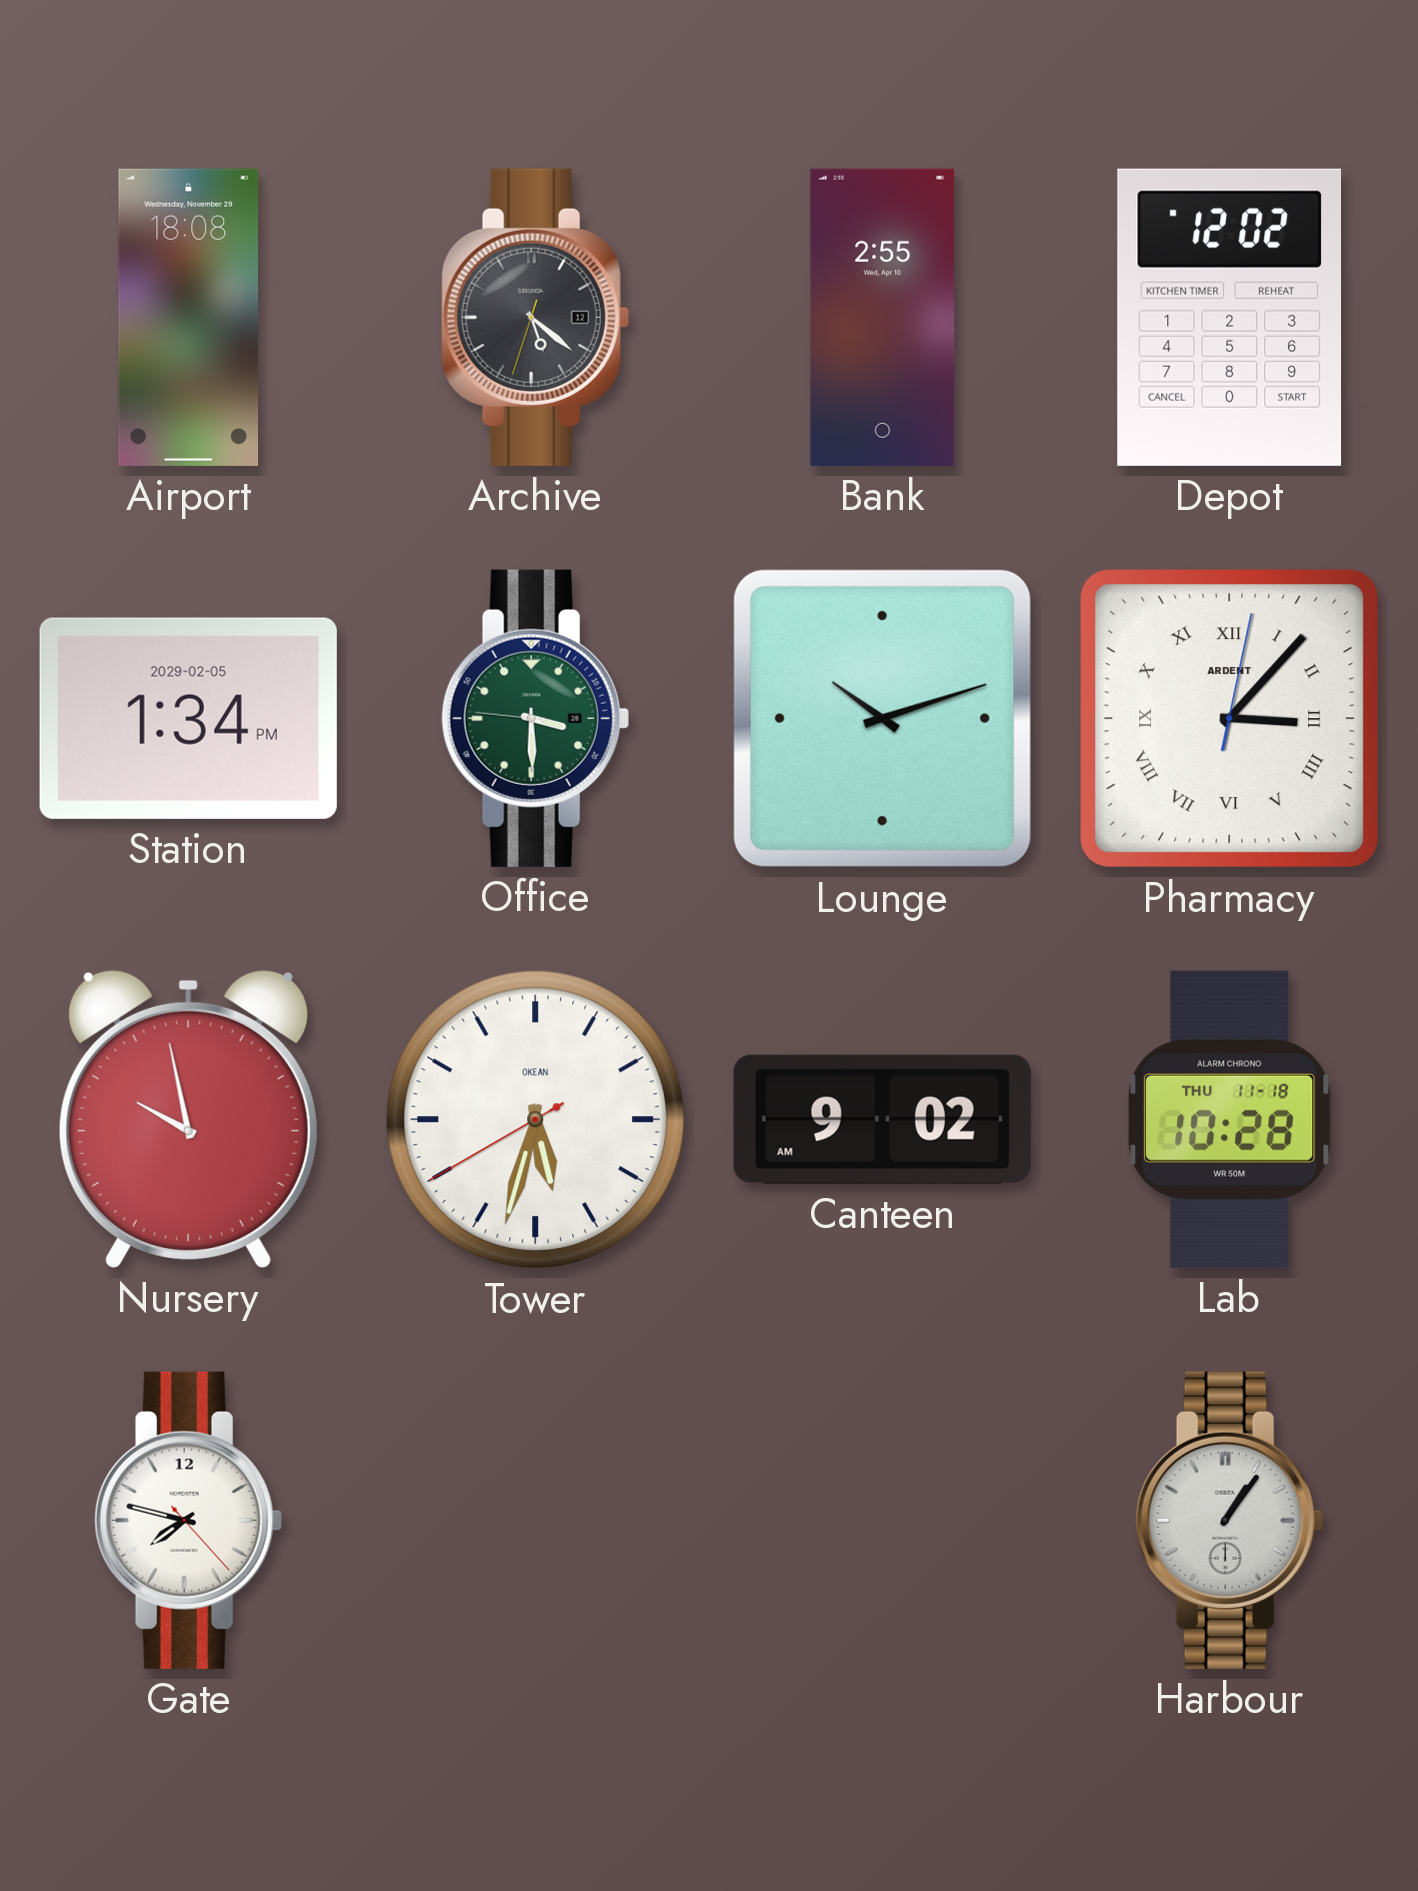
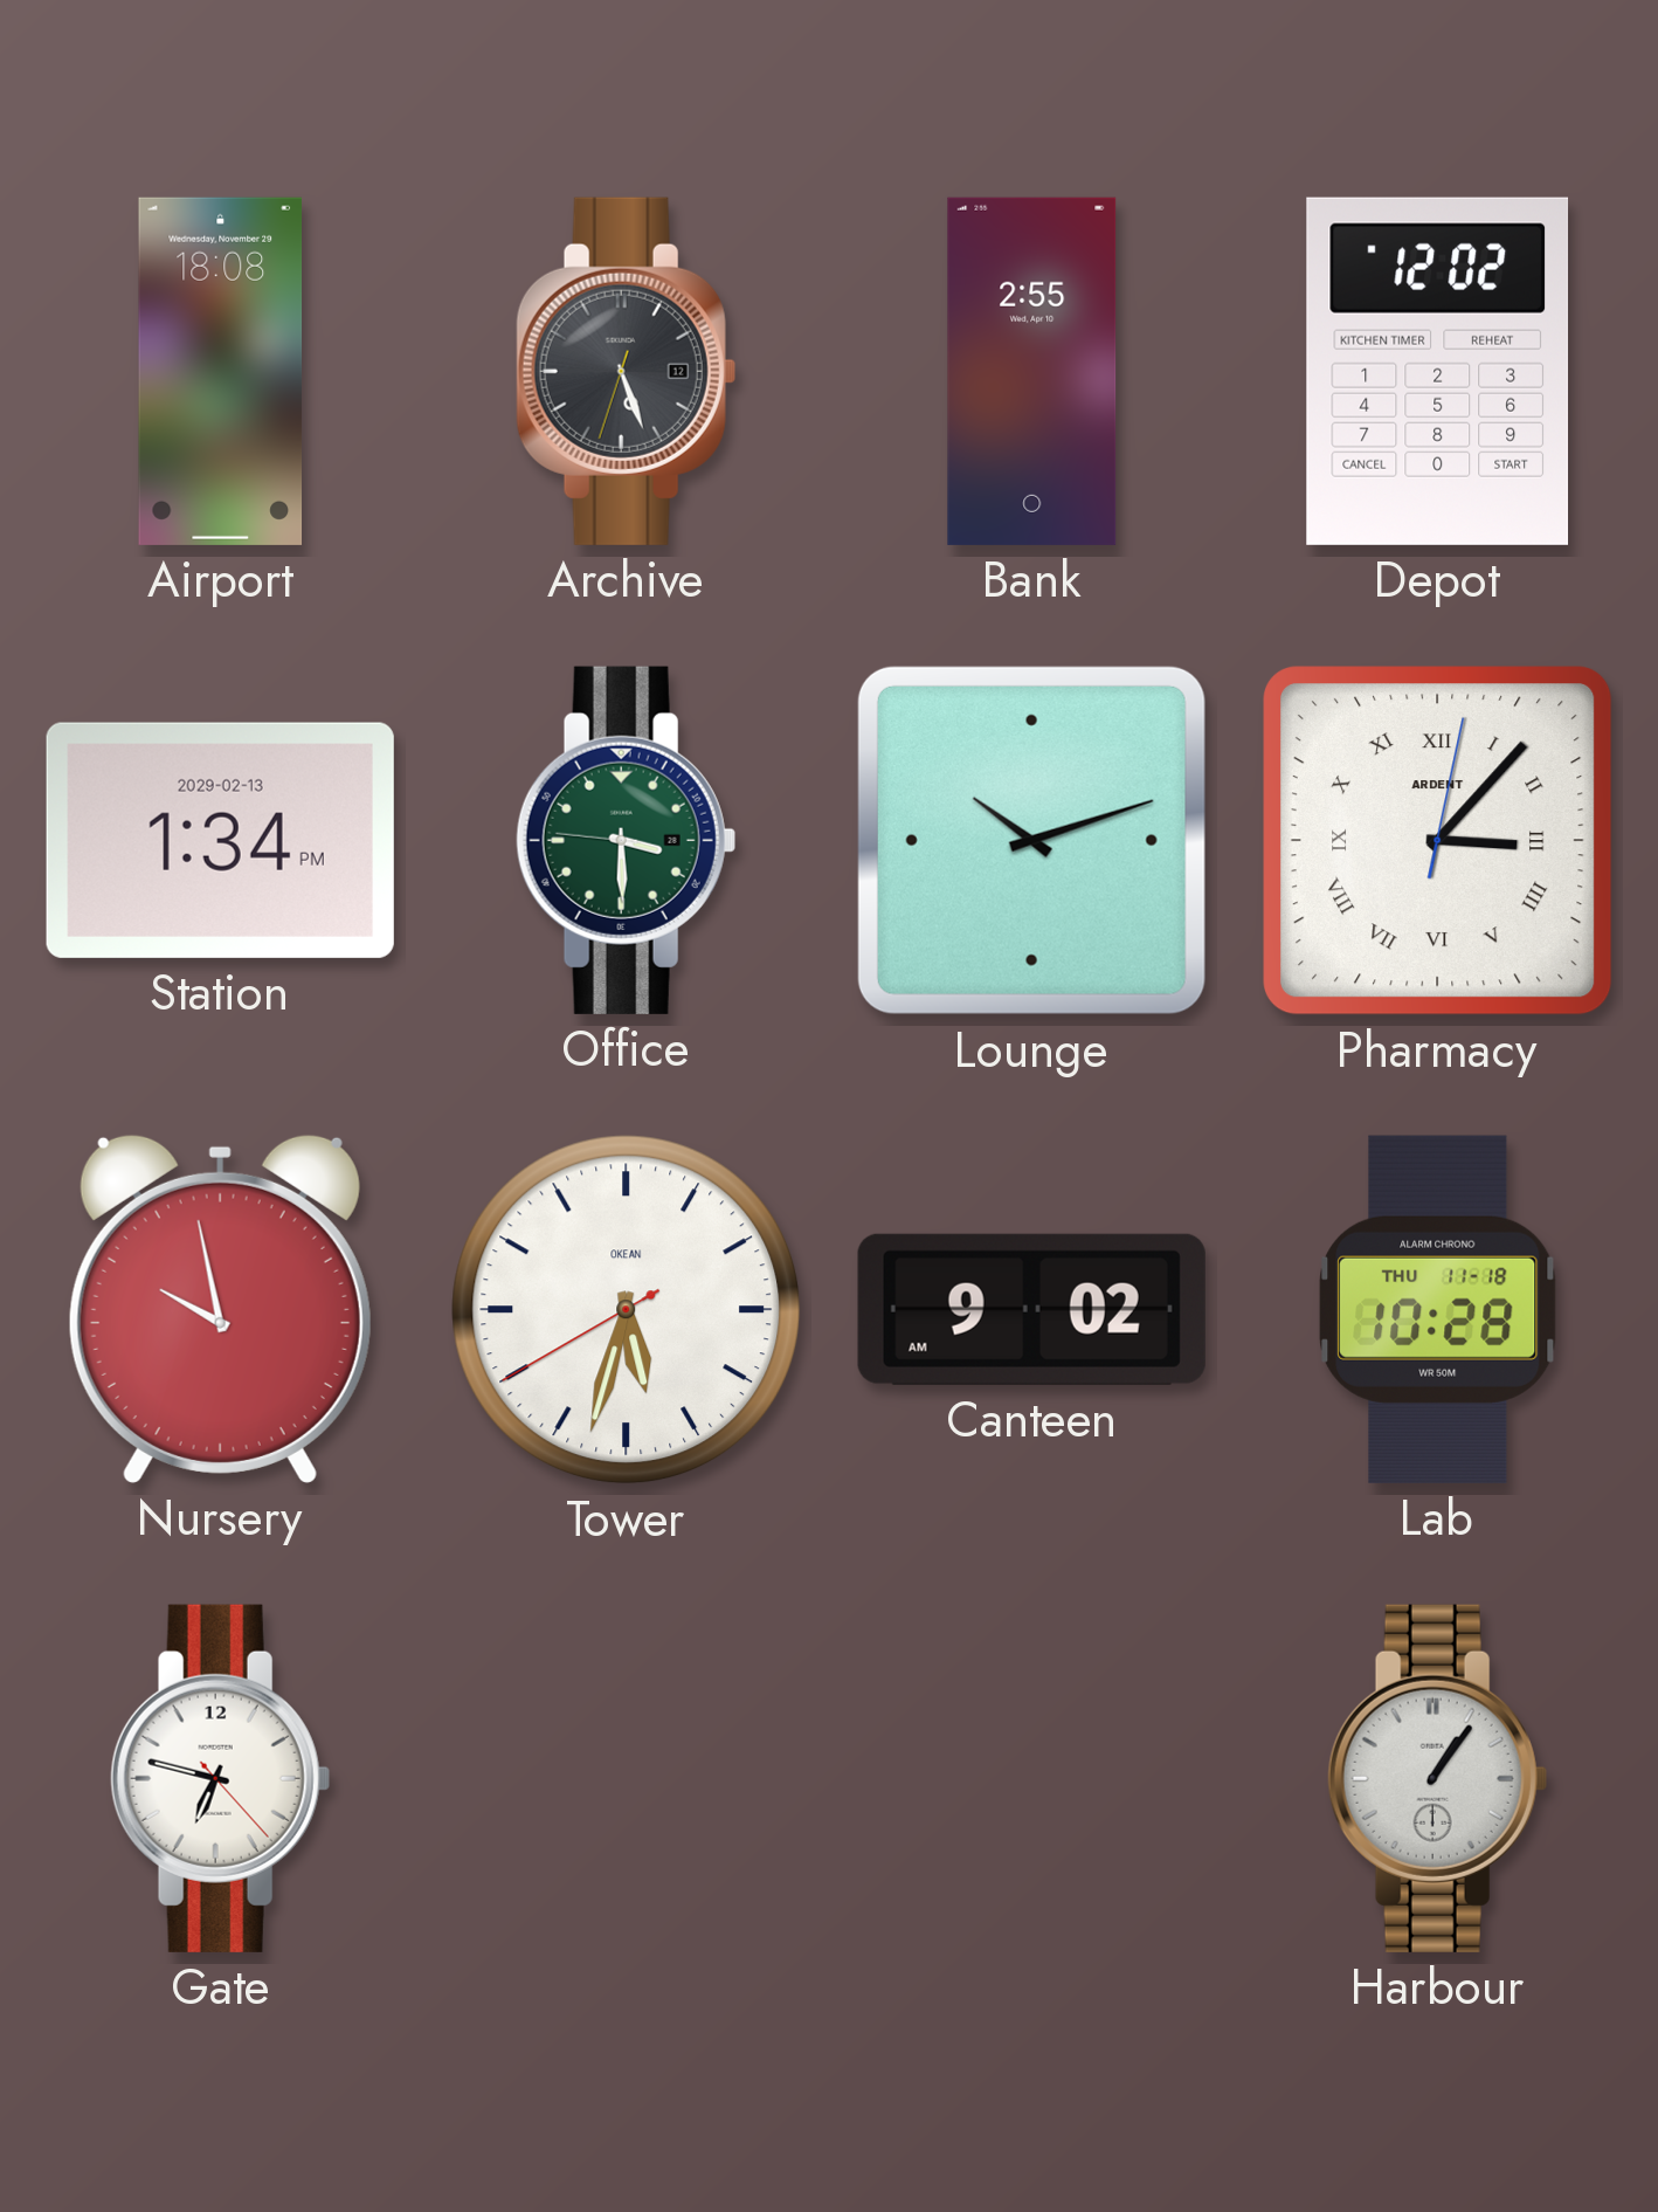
Archive: 5:21 -> 5:26 (626, 371)
Station date: 2029-02-05 -> 2029-02-13 (220, 840)
Gate: 7:47 -> 6:47 (220, 1778)
